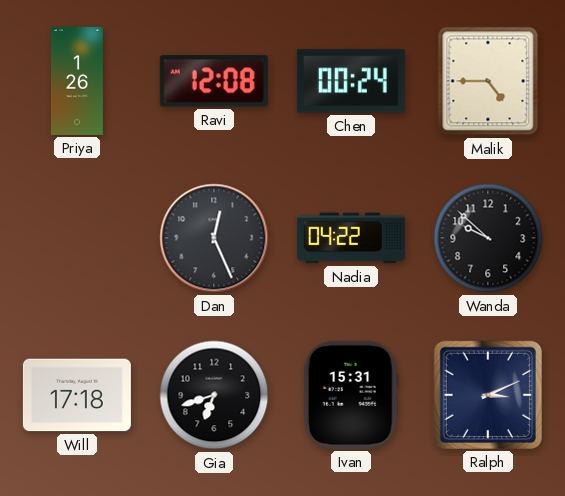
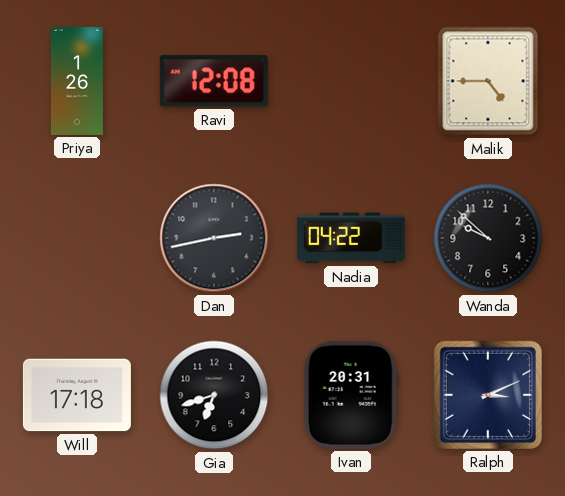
Chen: 00:24 -> none (351, 81)
Dan: 12:26 -> 2:43 (214, 238)
Ivan: 15:31 -> 20:31 (351, 395)
